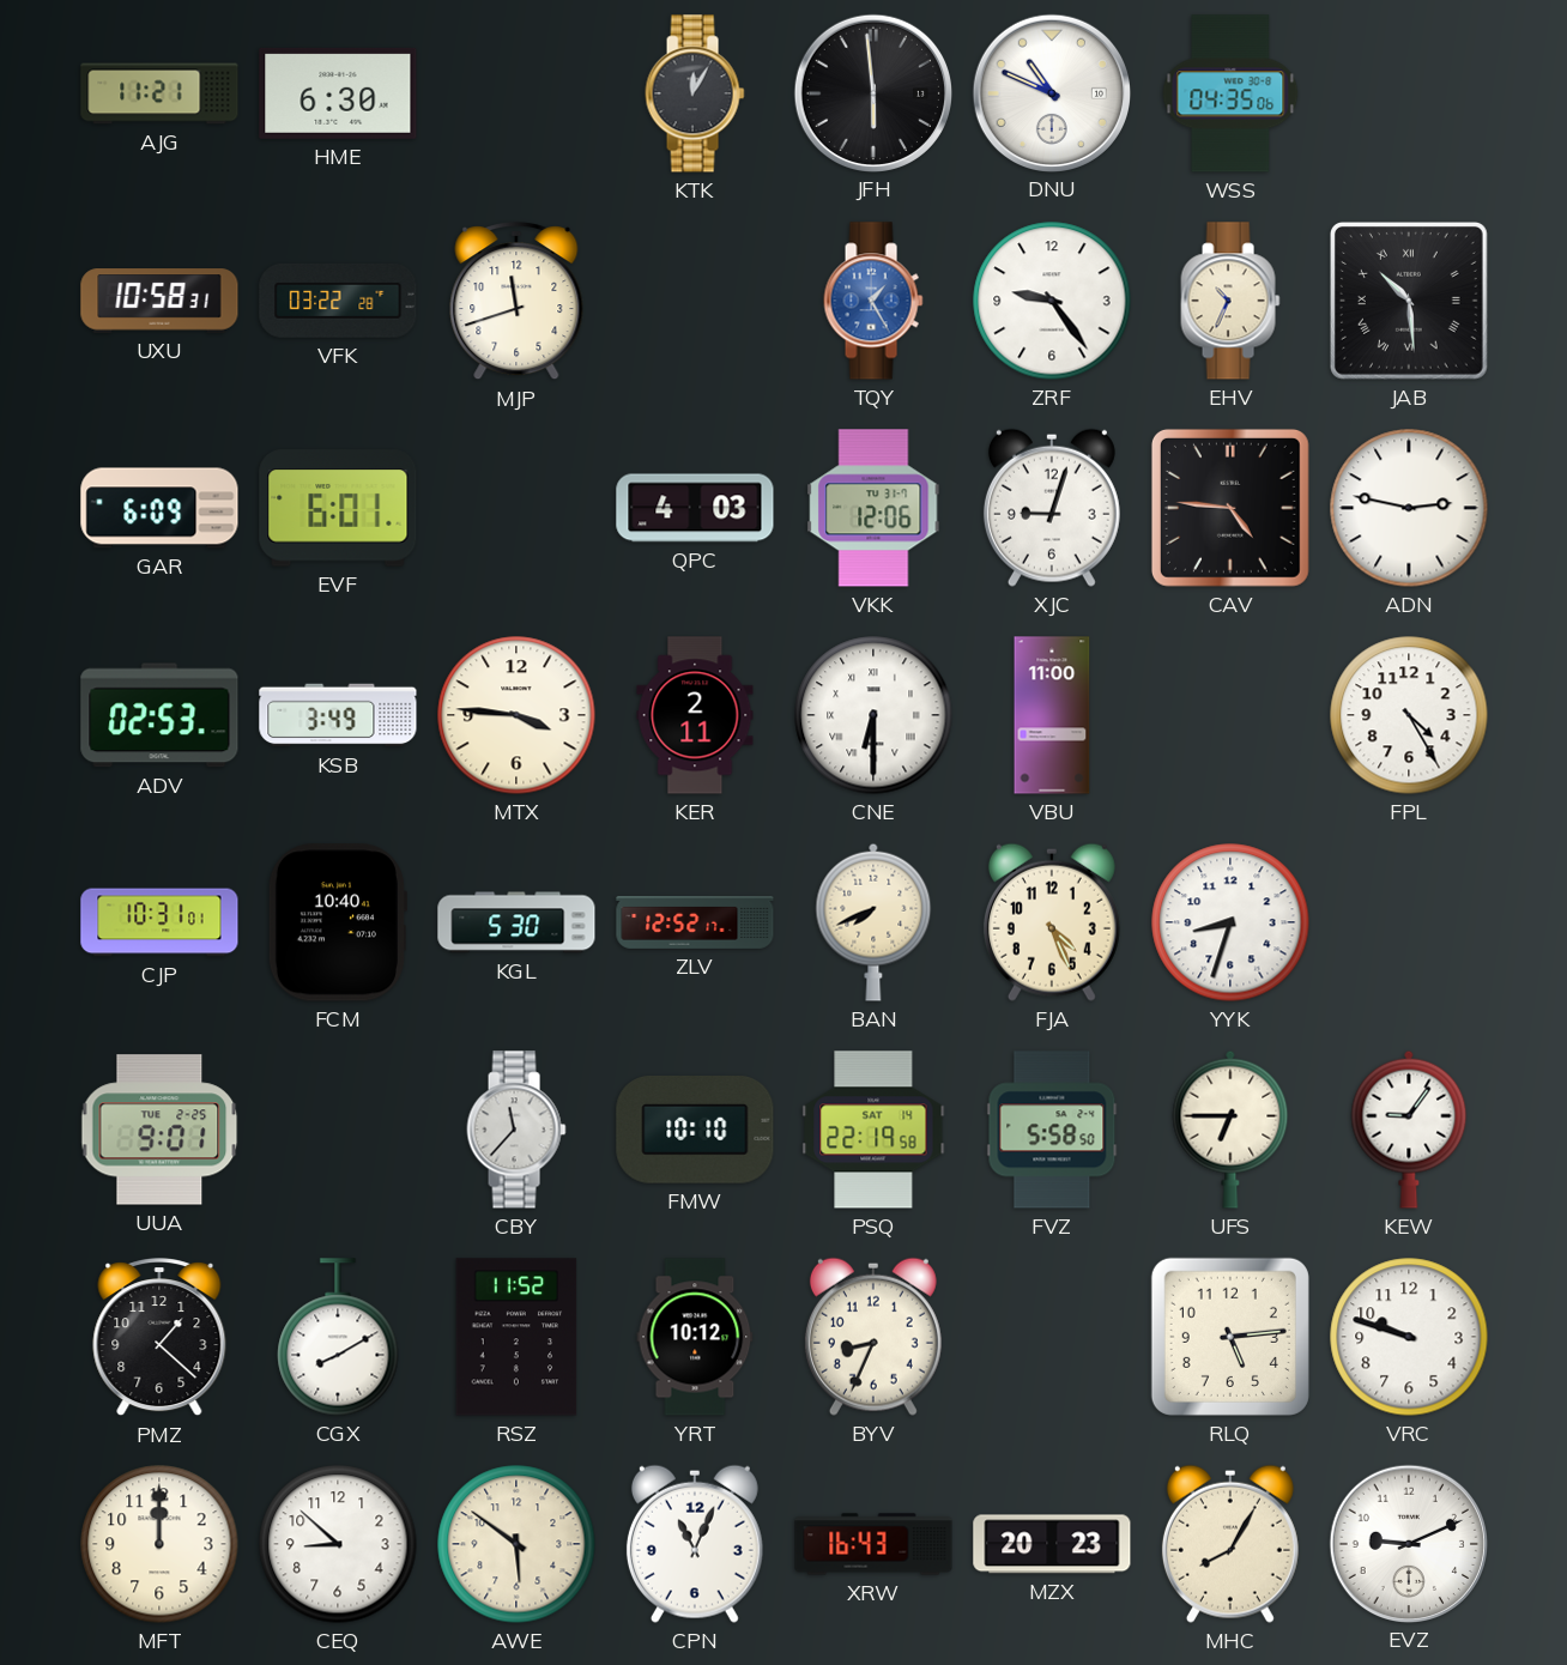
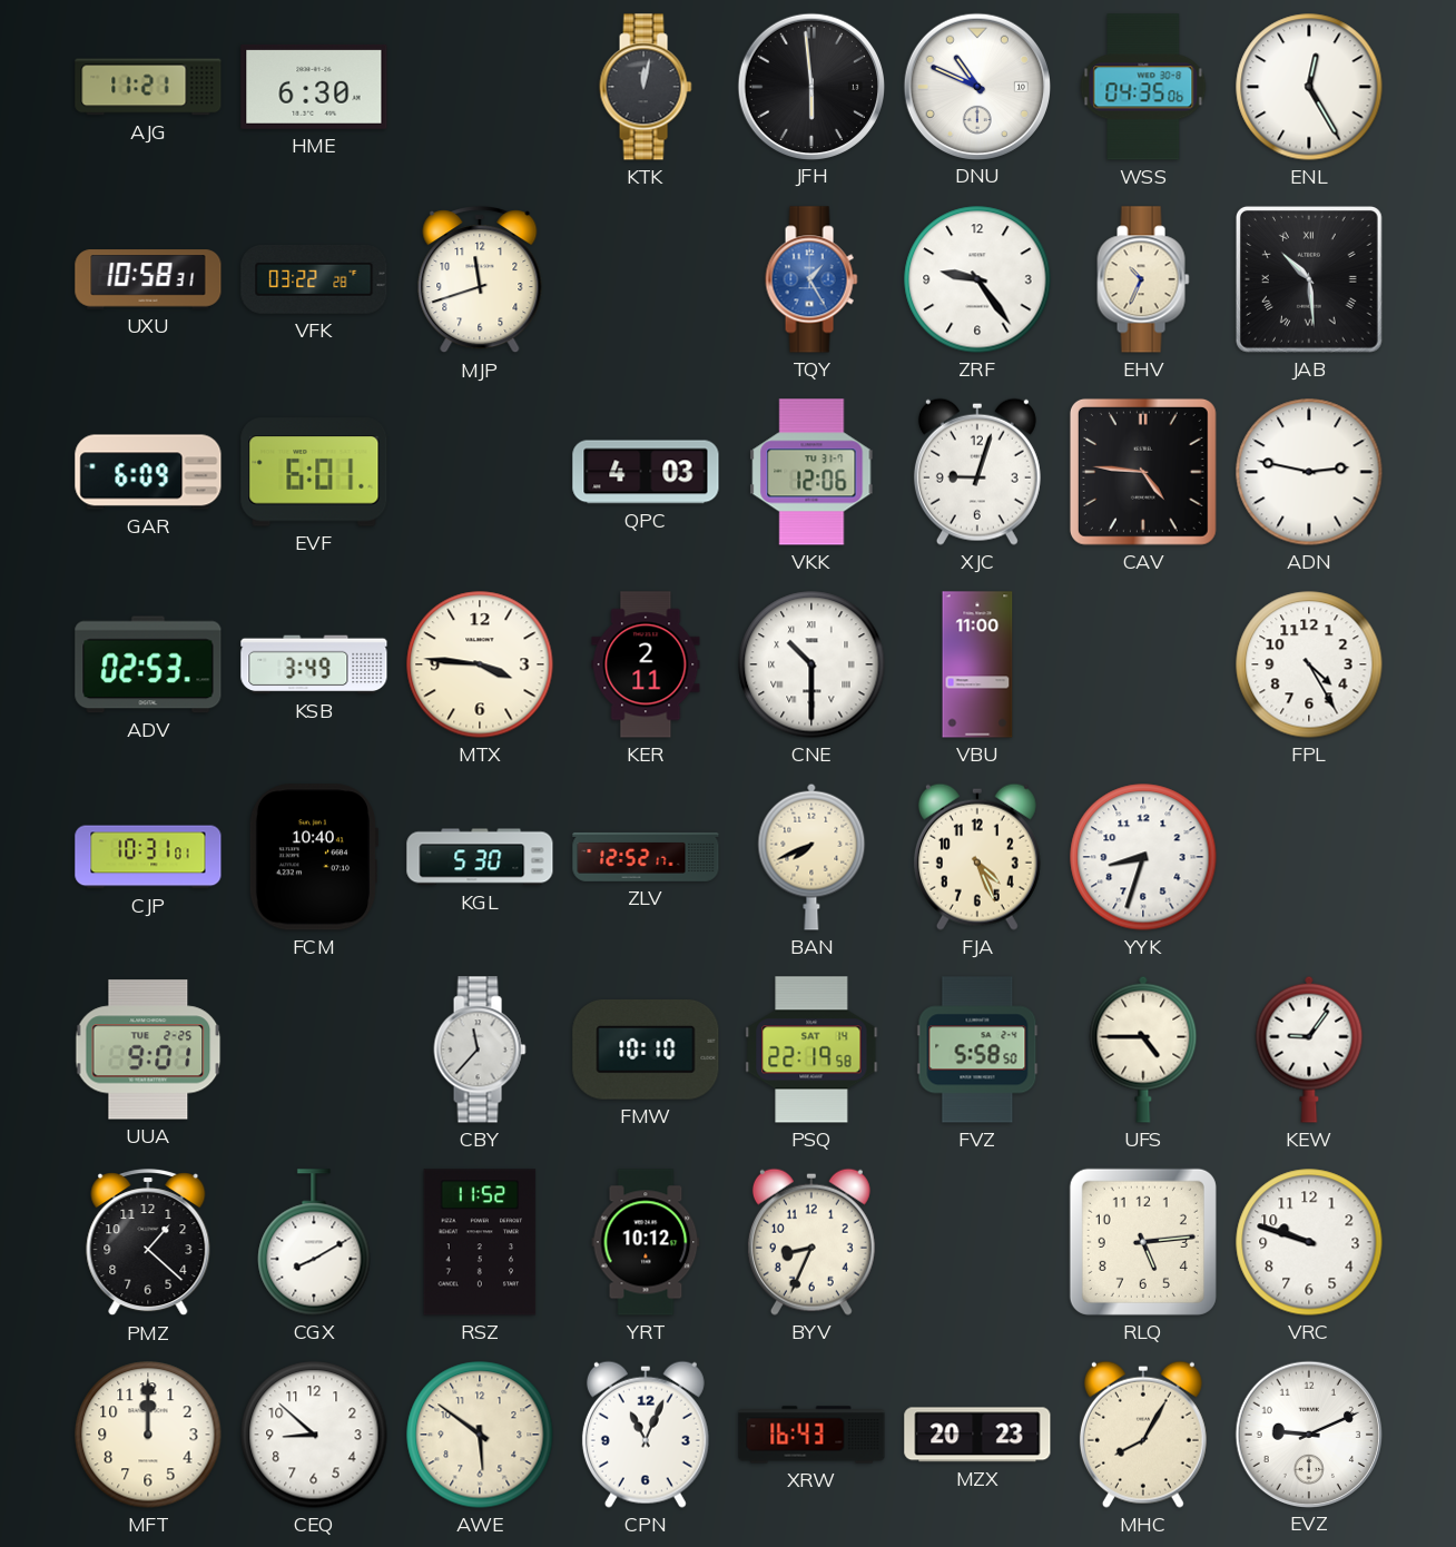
KTK: 12:05 -> 12:02 (646, 87)
ENL: none -> 12:25 (1309, 87)
CNE: 6:30 -> 10:30 (811, 664)
UFS: 6:45 -> 4:45 (1143, 1050)
